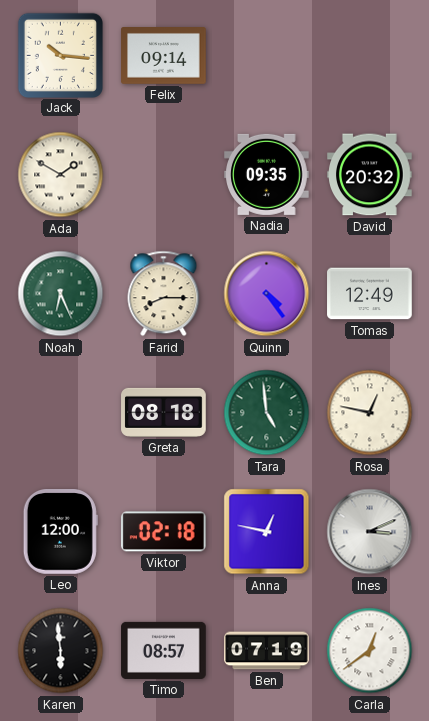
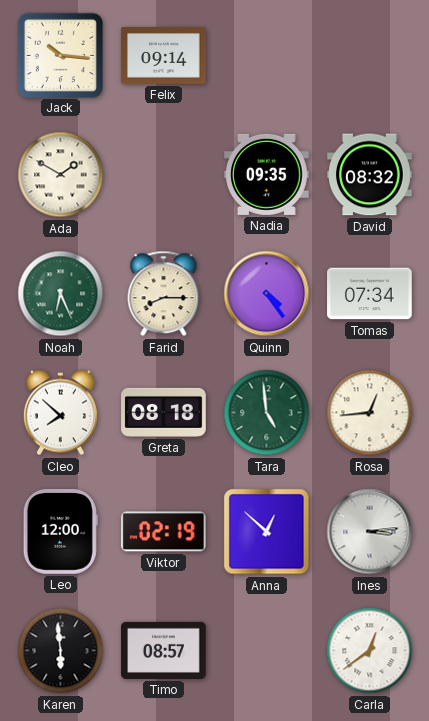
David: 20:32 -> 08:32 (370, 175)
Tomas: 12:49 -> 07:34 (370, 294)
Cleo: none -> 7:52 (60, 413)
Rosa: 12:47 -> 12:44 (370, 413)
Viktor: 02:18 -> 02:19 (163, 532)
Anna: 12:47 -> 12:52 (267, 532)
Ines: 3:11 -> 3:14 (370, 532)
Ben: 07:19 -> none (267, 651)
